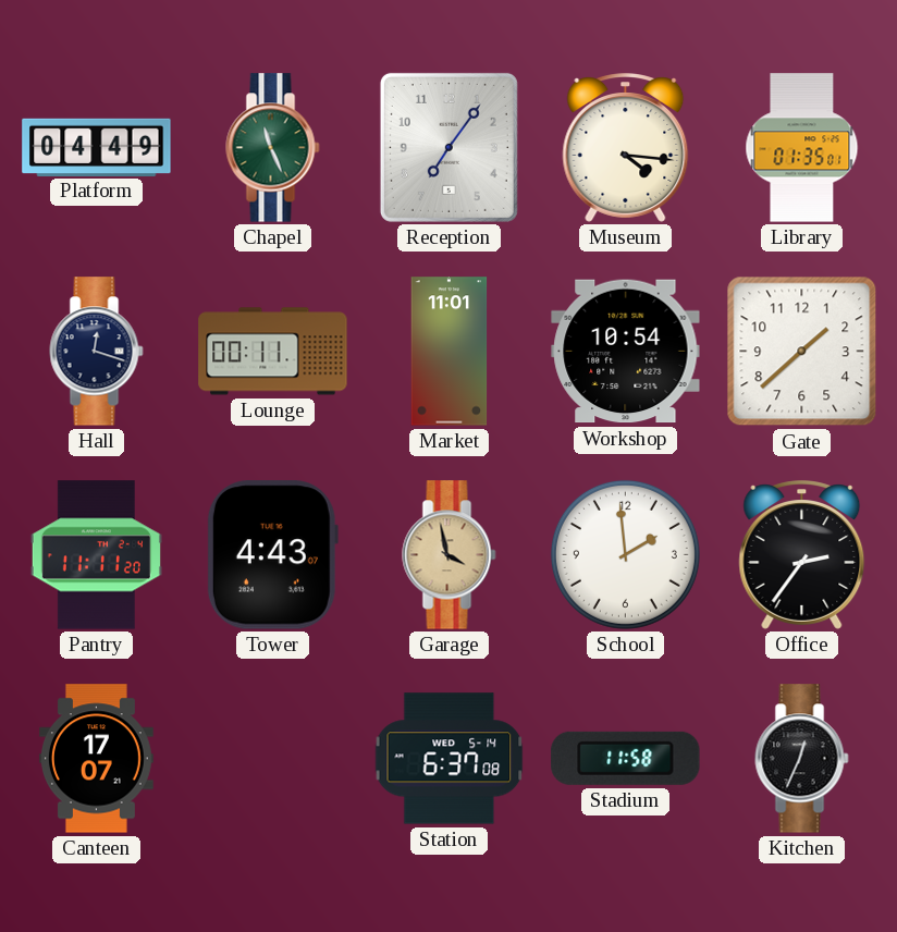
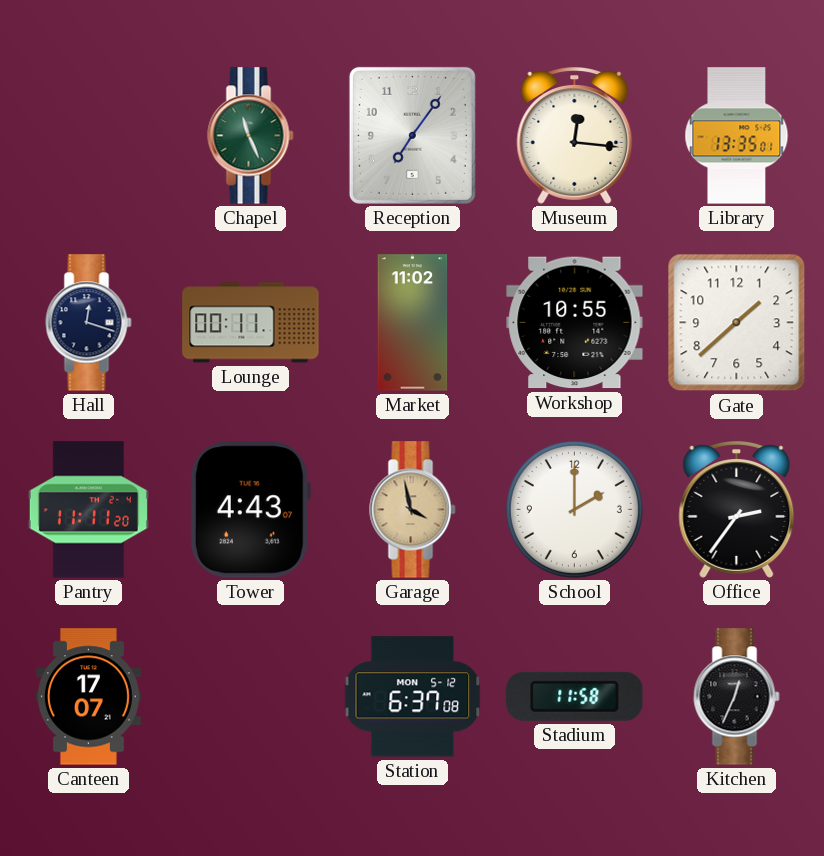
Platform: 04:49 -> none (97, 147)
Museum: 4:16 -> 12:16 (575, 136)
Library: 01:35 -> 13:35 (737, 136)
Market: 11:01 -> 11:02 (413, 323)
Workshop: 10:54 -> 10:55 (575, 323)
School: 1:59 -> 2:00 (574, 509)
Station date: WED 5-14 -> MON 5-12 (413, 697)
